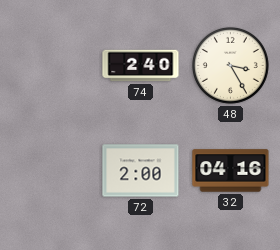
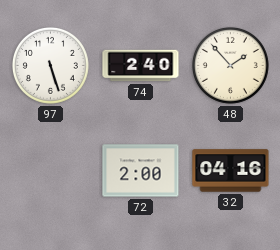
97: none -> 5:27 (50, 65)
48: 3:25 -> 1:53 (230, 65)
